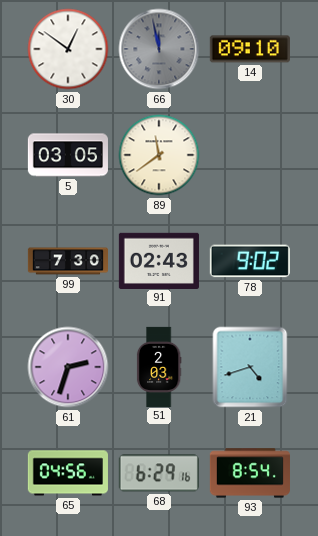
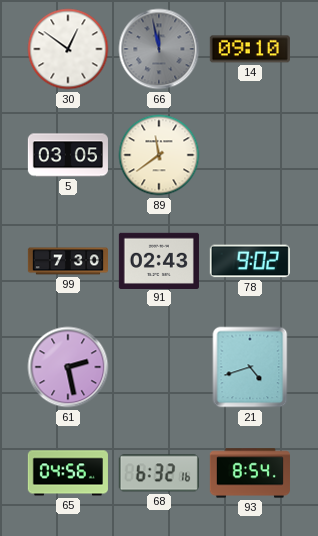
61: 2:33 -> 2:28 (68, 367)
51: 2:03 -> none (159, 366)
68: 6:29 -> 6:32 (159, 473)
